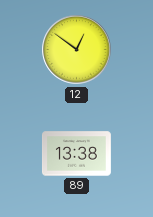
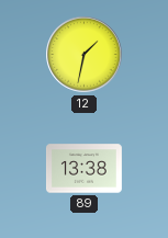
12: 12:51 -> 1:32 (85, 55)
